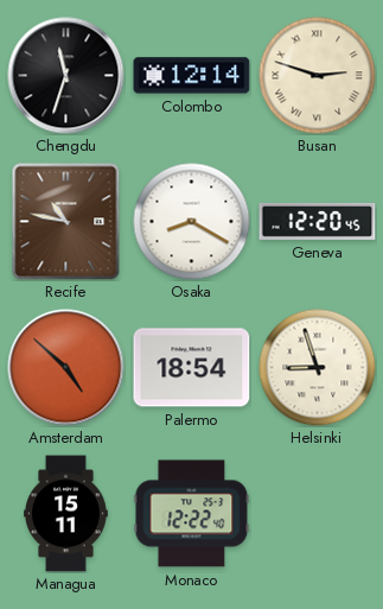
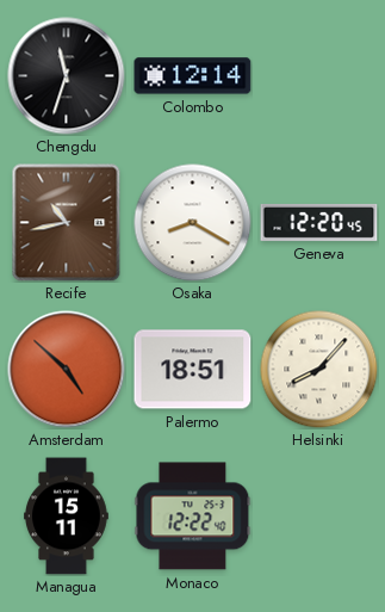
Busan: 2:48 -> none (318, 76)
Recife: 10:47 -> 10:43 (67, 223)
Palermo: 18:54 -> 18:51 (193, 370)
Helsinki: 8:57 -> 8:07 (319, 370)
